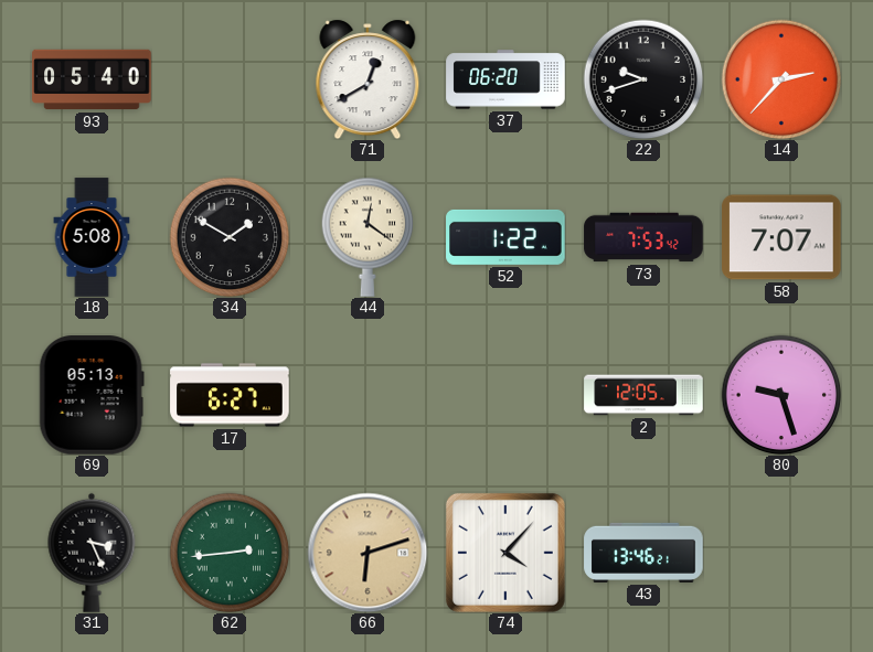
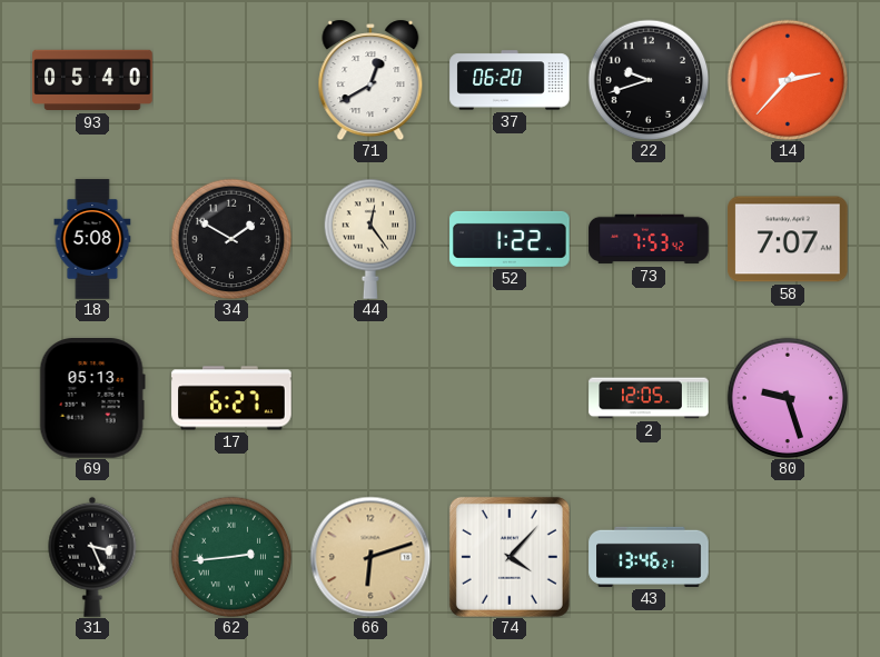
44: 12:21 -> 12:24 (370, 239)
